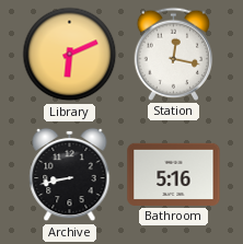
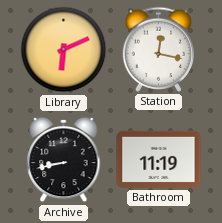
Bathroom: 5:16 -> 11:19 (159, 159)
